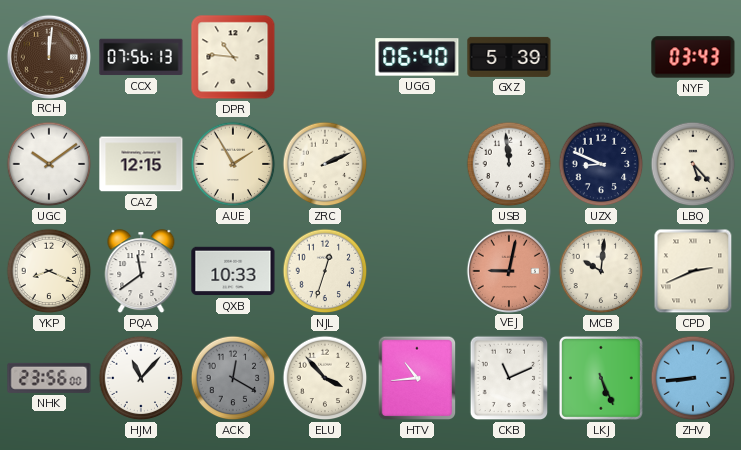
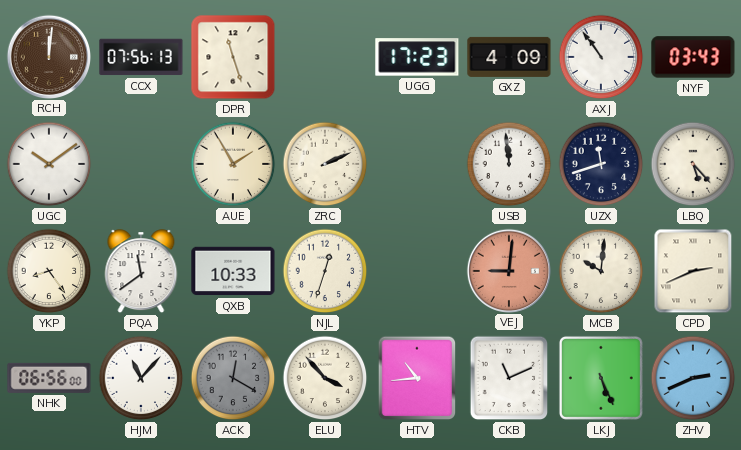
DPR: 10:46 -> 11:27 (233, 57)
UGG: 06:40 -> 17:23 (417, 57)
GXZ: 5:39 -> 4:09 (509, 57)
AXJ: none -> 10:54 (601, 57)
CAZ: 12:15 -> none (141, 164)
UZX: 8:49 -> 11:42 (601, 164)
YKP: 8:19 -> 8:24 (49, 271)
VEJ: 9:02 -> 9:01 (508, 270)
NHK: 23:56 -> 06:56 (49, 378)
ZHV: 8:44 -> 2:41 (693, 378)
